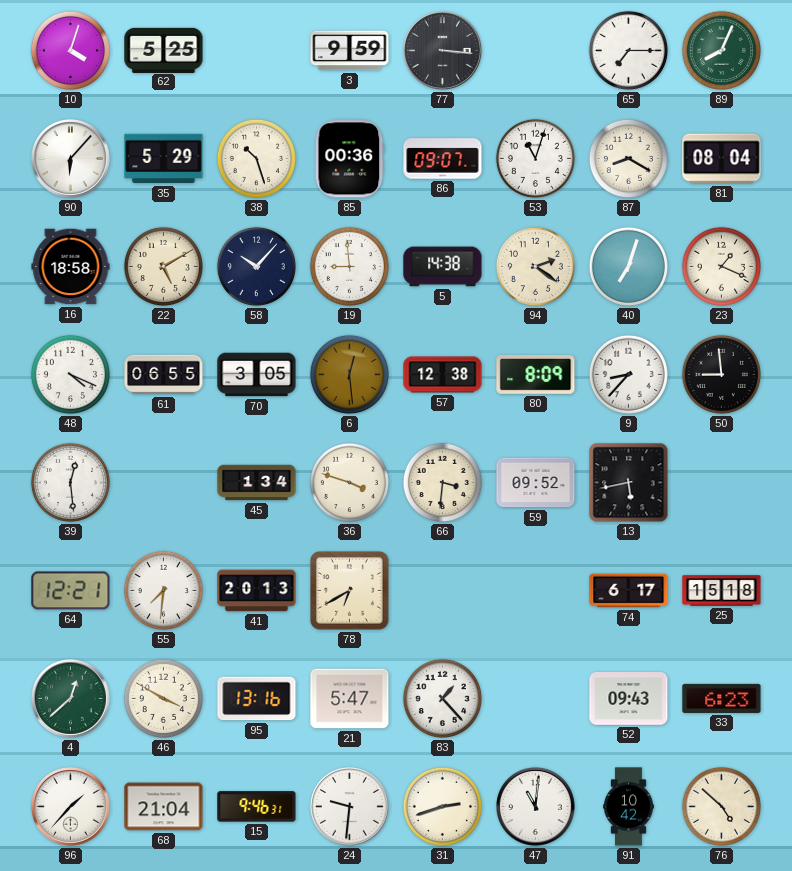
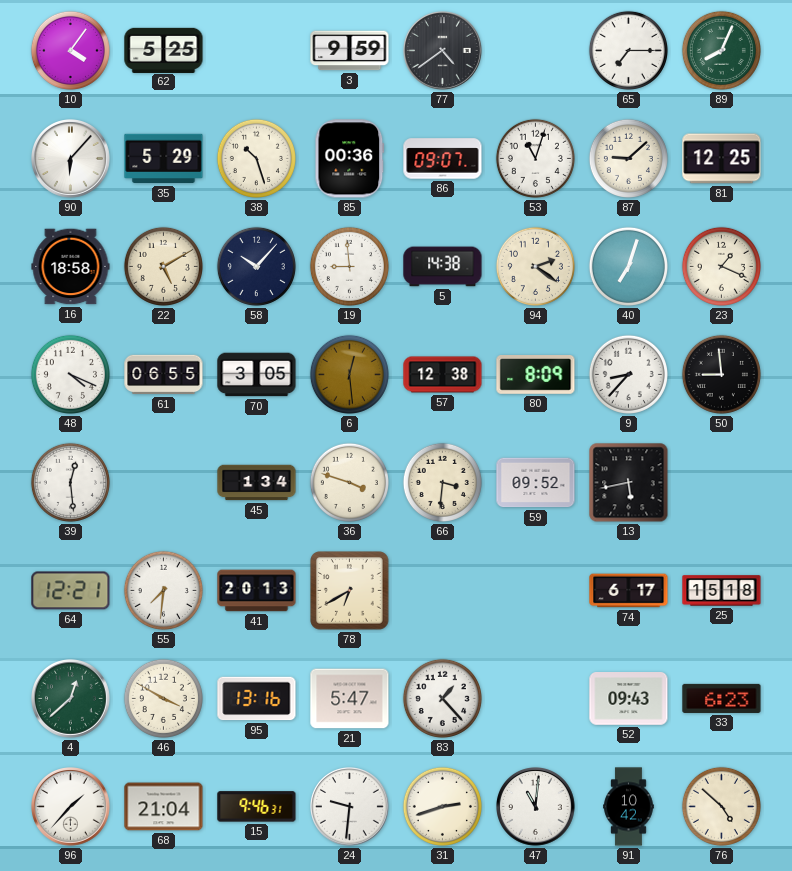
10: 4:03 -> 4:06 (70, 50)
77: 3:16 -> 4:39 (443, 51)
87: 8:20 -> 9:08 (628, 158)
81: 08:04 -> 12:25 (722, 159)
